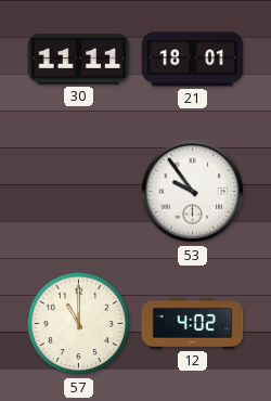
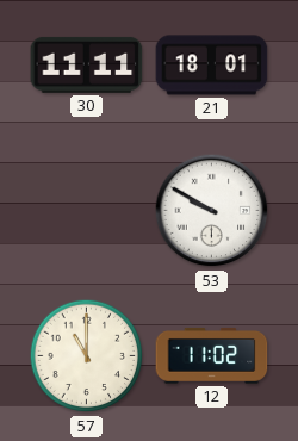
53: 9:54 -> 9:50 (212, 211)
12: 4:02 -> 11:02 (212, 355)
